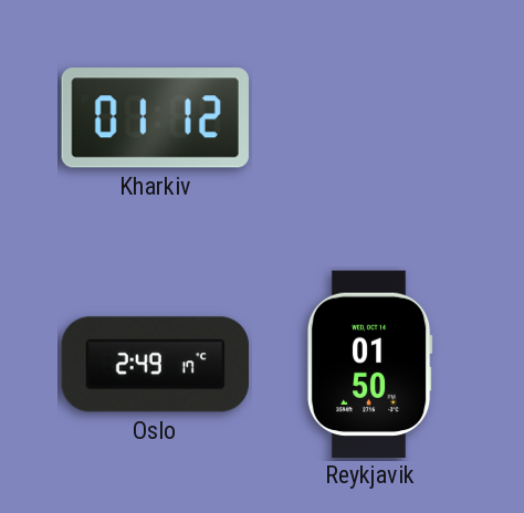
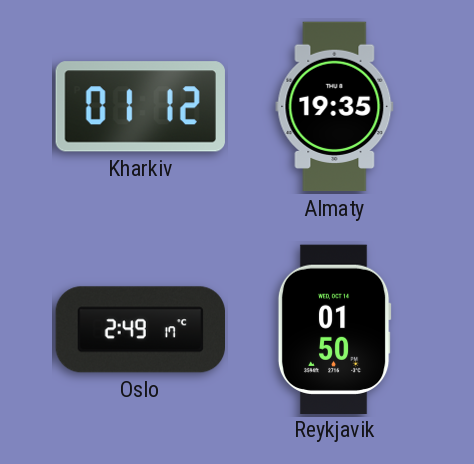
Almaty: none -> 19:35 (335, 107)
